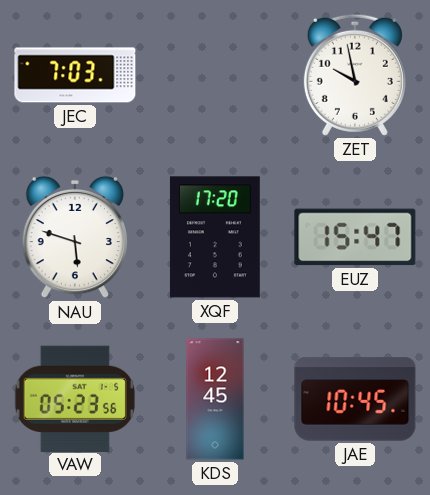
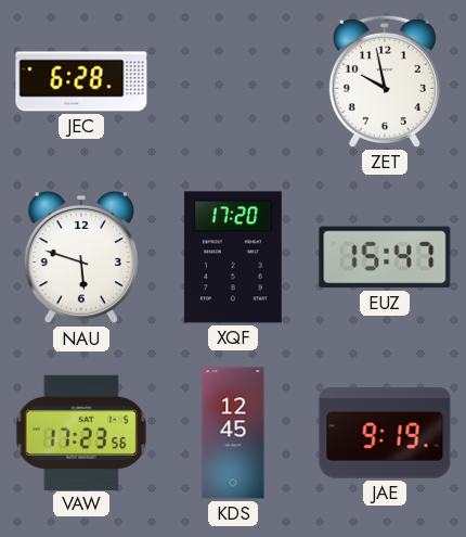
JEC: 7:03 -> 6:28 (81, 81)
VAW: 05:23 -> 17:23 (81, 432)
JAE: 10:45 -> 9:19 (385, 433)
